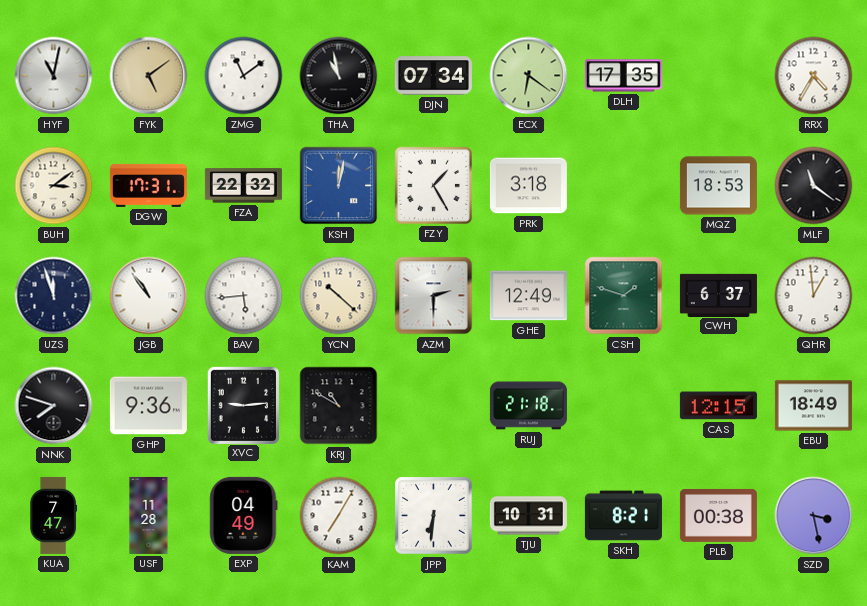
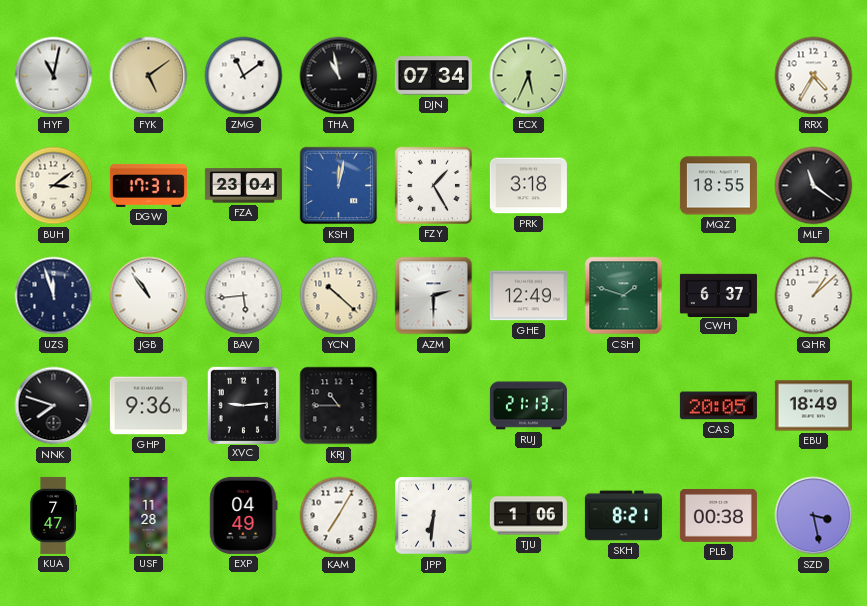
ECX: 6:21 -> 5:34 (529, 76)
DLH: 17:35 -> none (623, 76)
FZA: 22:32 -> 23:04 (243, 186)
MQZ: 18:53 -> 18:55 (718, 186)
QHR: 12:59 -> 1:08 (814, 296)
KRJ: 10:50 -> 10:45 (339, 406)
RUJ: 21:18 -> 21:13 (528, 406)
CAS: 12:15 -> 20:05 (718, 406)
TJU: 10:31 -> 1:06 (528, 516)
